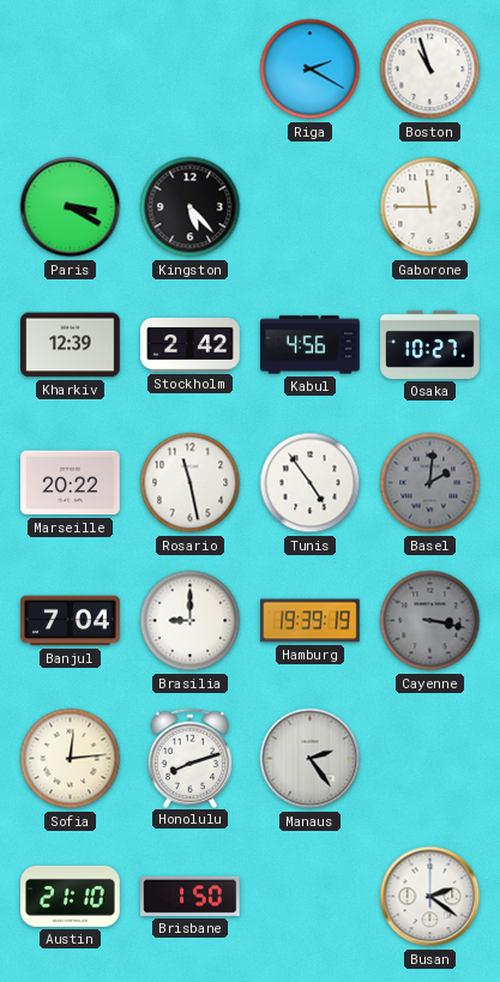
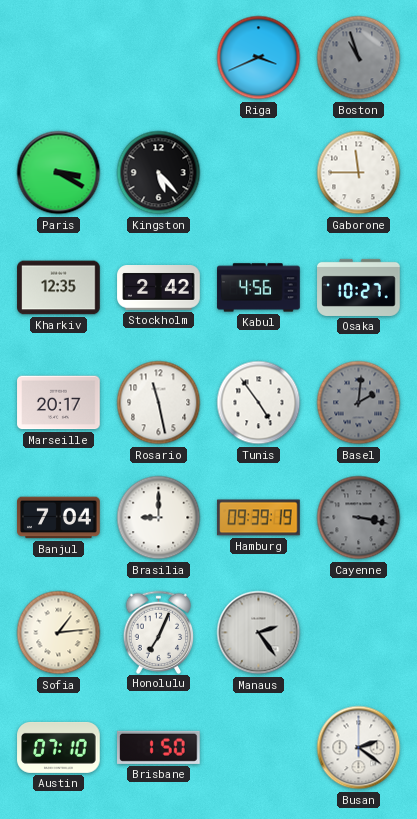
Riga: 2:20 -> 3:41 (259, 58)
Boston dial: white -> grey (359, 58)
Kharkiv: 12:39 -> 12:35 (59, 288)
Marseille: 20:22 -> 20:17 (59, 403)
Hamburg: 19:39 -> 09:39 (259, 518)
Sofia: 12:14 -> 1:14 (59, 633)
Honolulu: 8:12 -> 7:04 (159, 632)
Austin: 21:10 -> 07:10 (59, 747)
